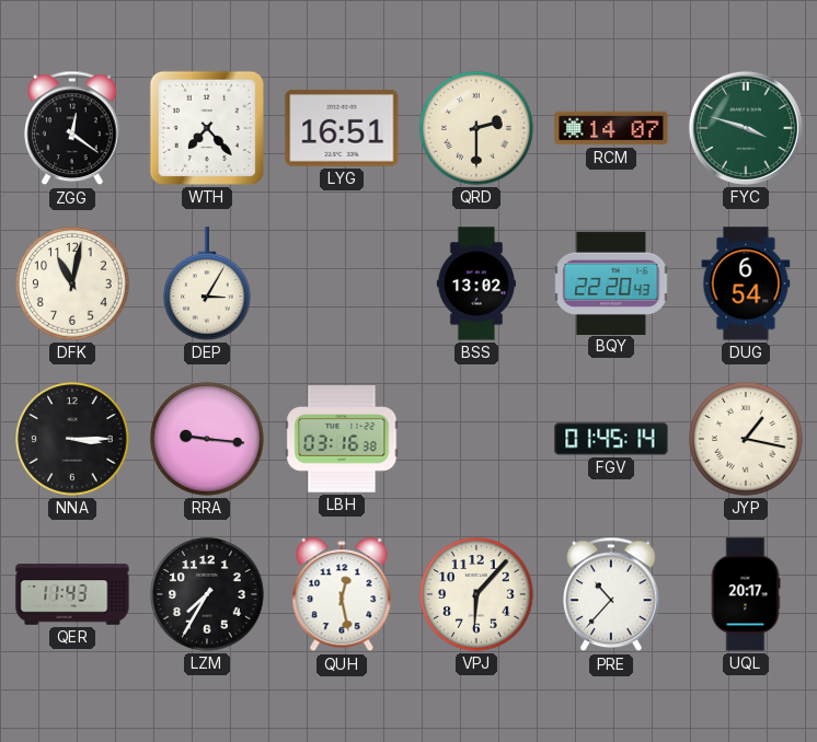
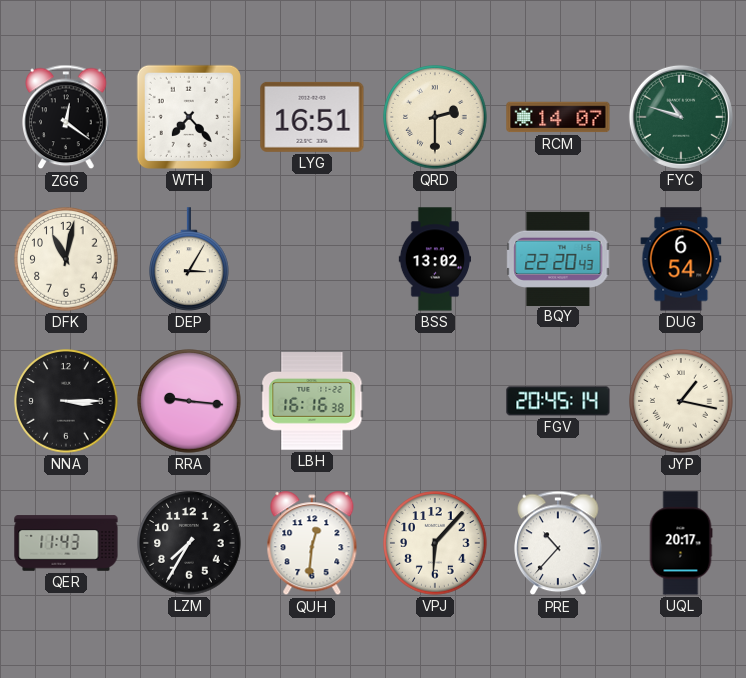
FYC: 3:48 -> 10:48 (681, 117)
LBH: 03:16 -> 16:16 (312, 401)
FGV: 01:45 -> 20:45 (558, 401)
QUH: 12:28 -> 12:31 (312, 544)
